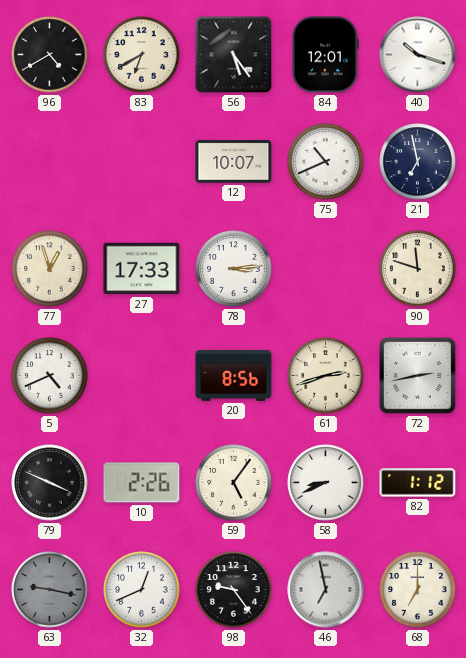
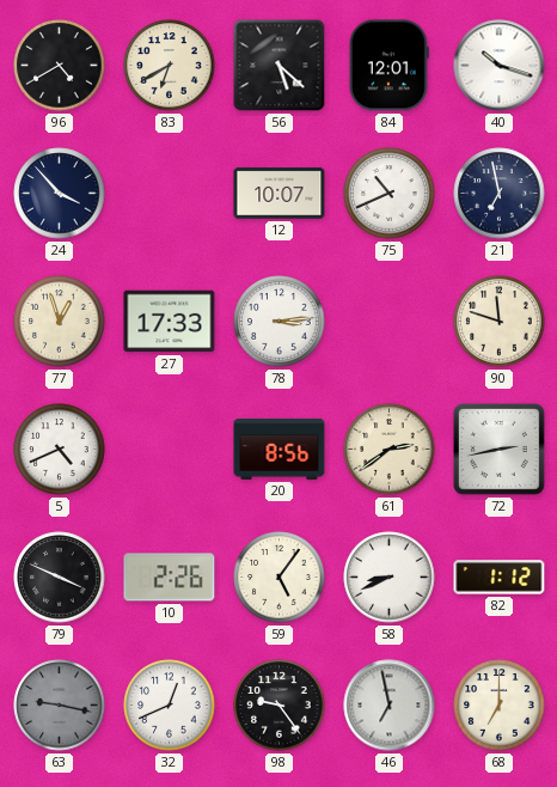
56: 5:24 -> 5:22 (280, 66)
24: none -> 3:53 (60, 194)
61: 2:42 -> 2:39 (390, 450)
